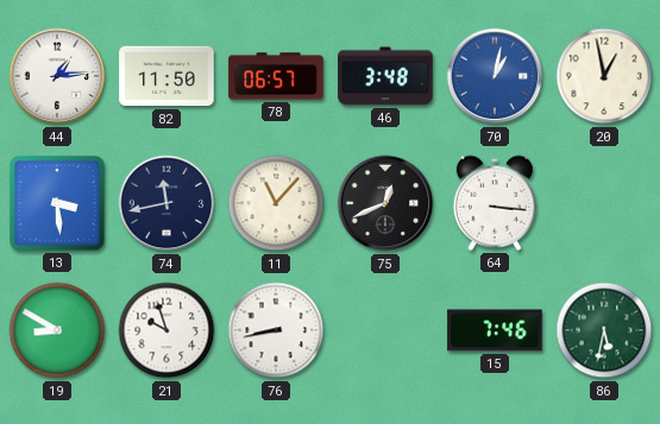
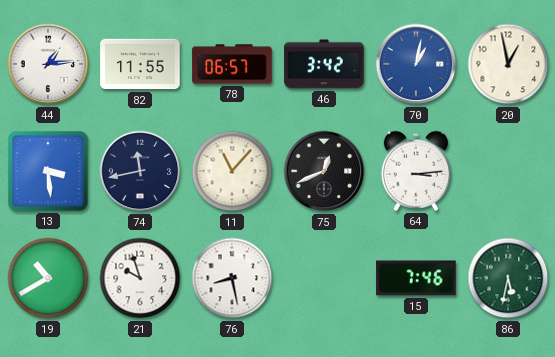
82: 11:50 -> 11:55 (140, 64)
46: 3:48 -> 3:42 (324, 64)
64: 3:16 -> 3:14 (415, 171)
19: 8:50 -> 10:40 (48, 278)
76: 8:43 -> 8:28 (232, 278)
